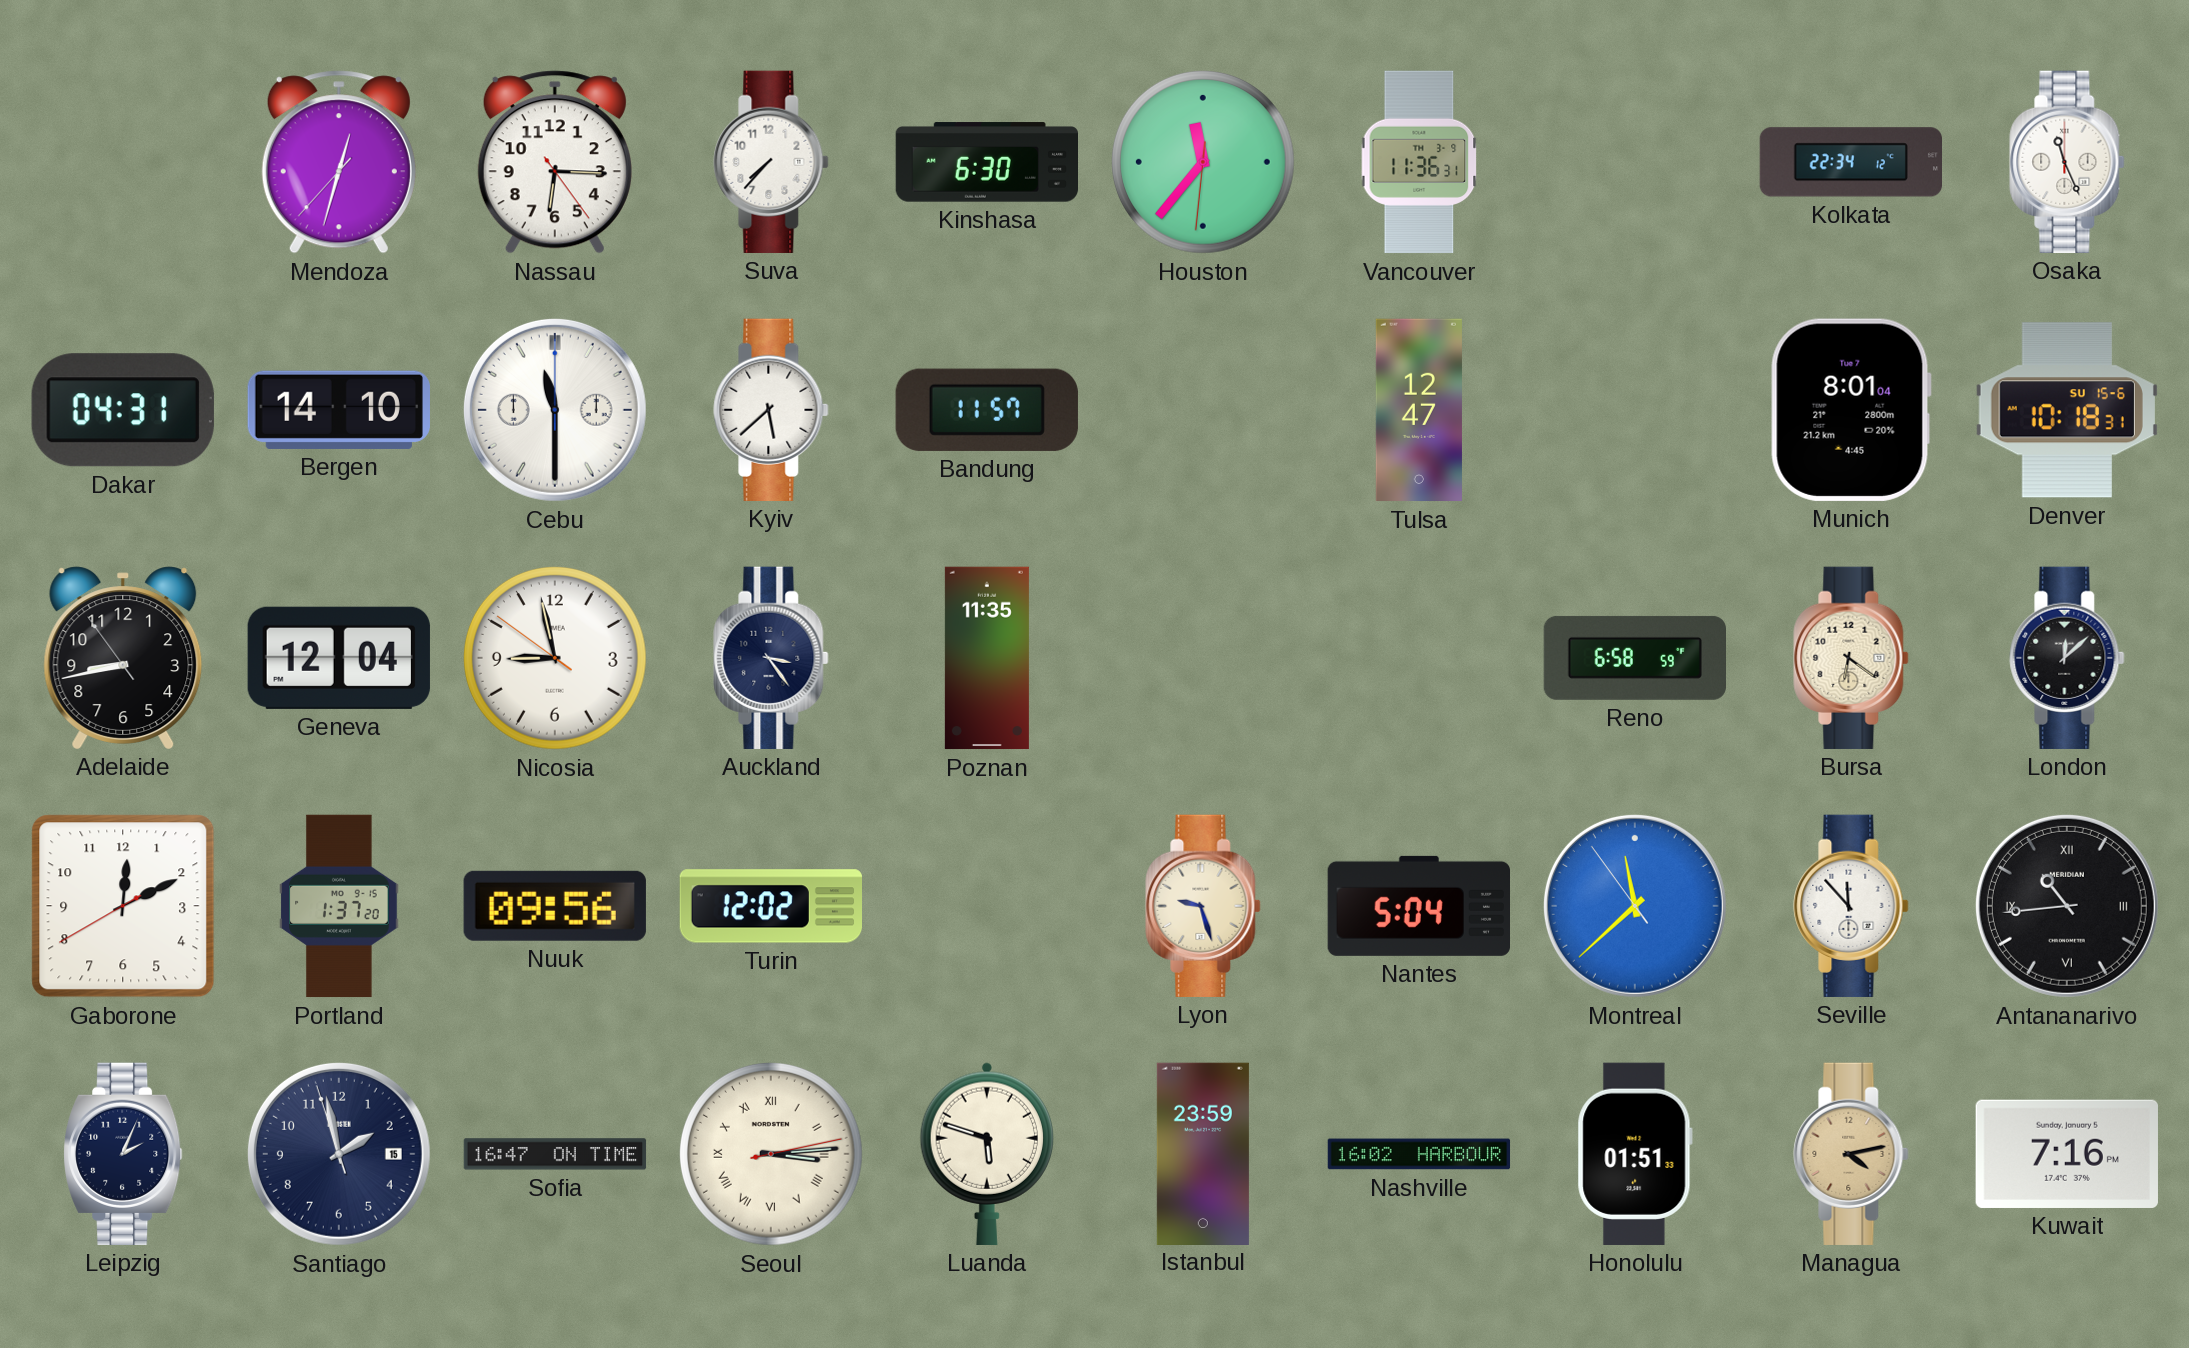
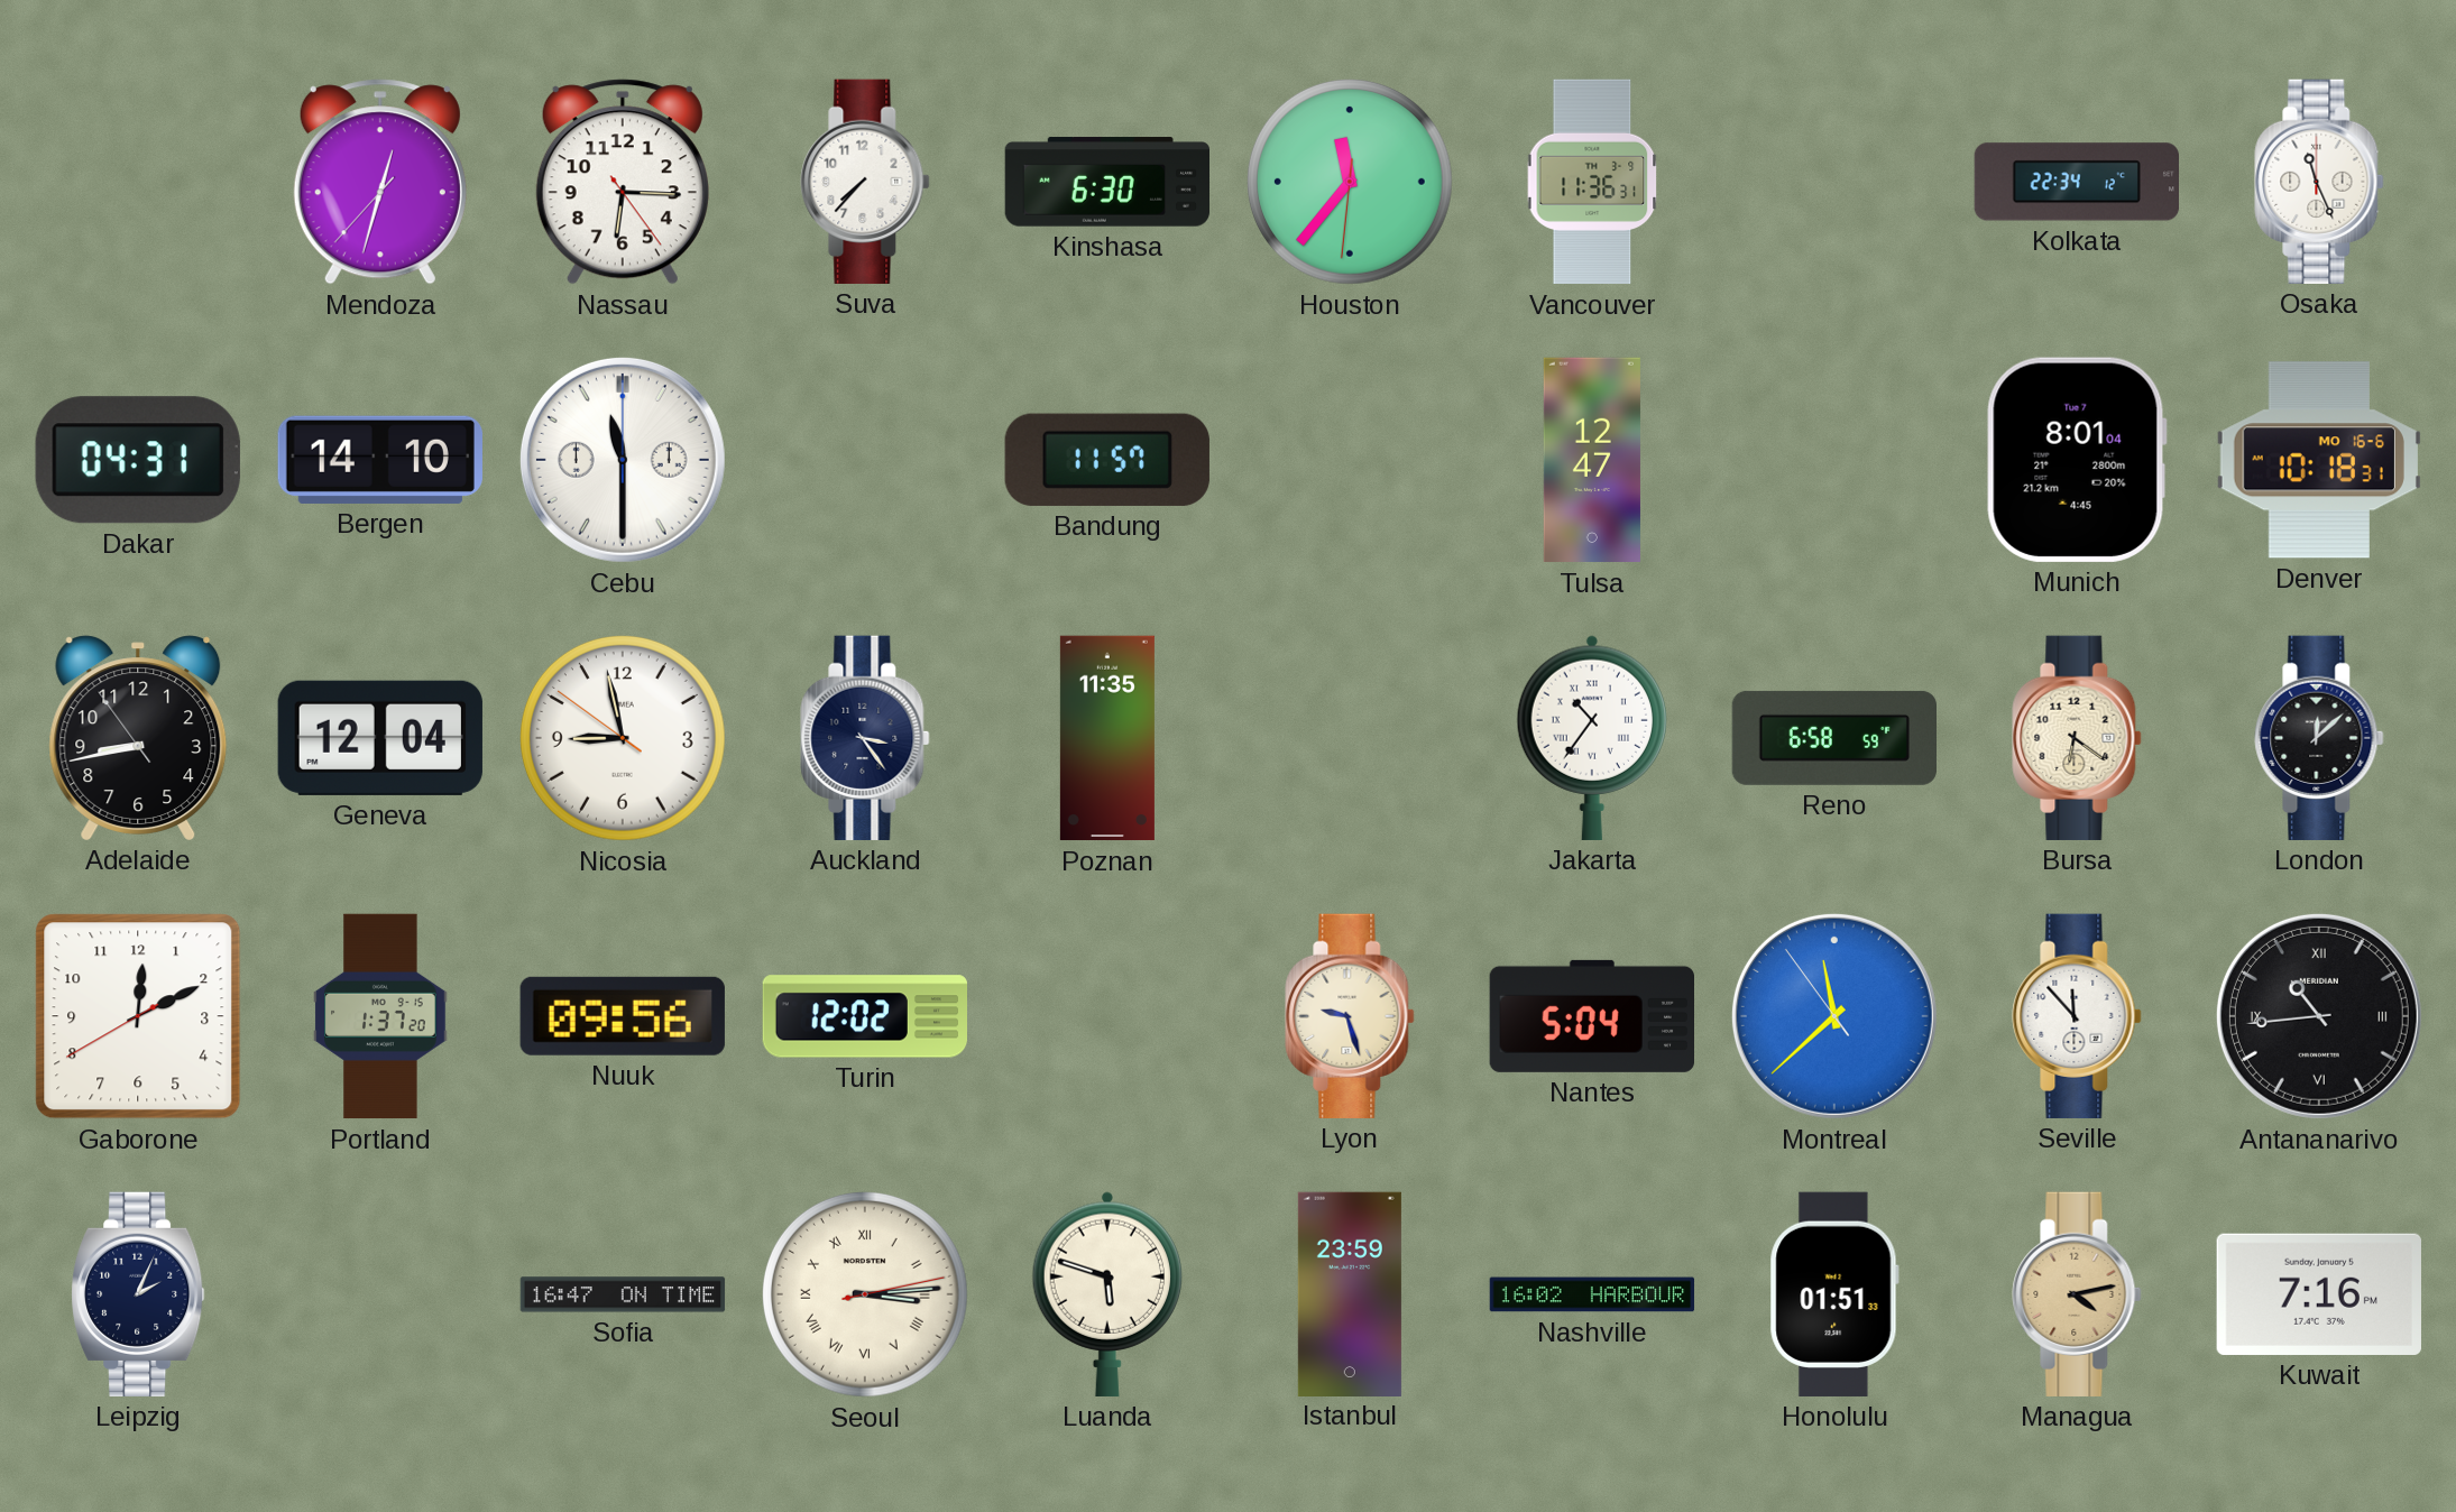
Kyiv: 5:38 -> none (771, 410)
Denver date: SU 15-6 -> MO 16-6 (2319, 460)
Jakarta: none -> 10:36 (1591, 738)
Santiago: 1:57 -> none (339, 1154)
